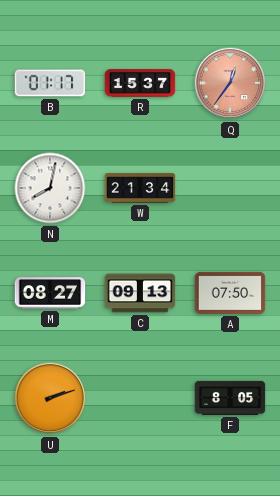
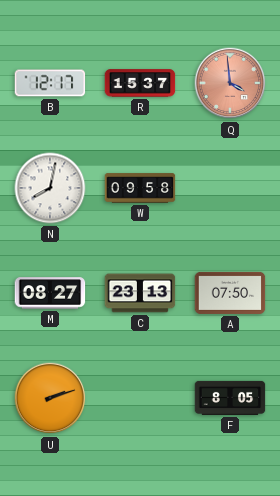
B: 01:17 -> 12:17 (50, 83)
Q: 12:36 -> 3:59 (230, 83)
W: 21:34 -> 09:58 (140, 188)
C: 09:13 -> 23:13 (140, 293)
